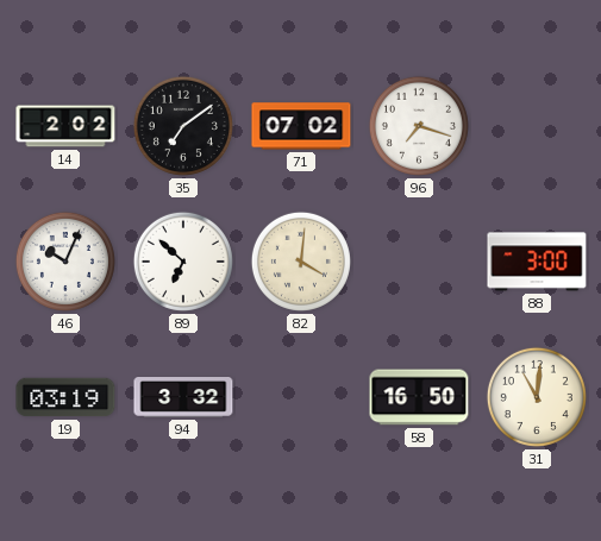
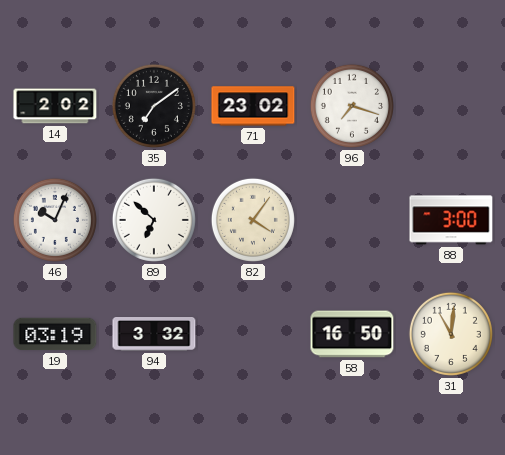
71: 07:02 -> 23:02 (253, 106)
82: 4:01 -> 4:06 (253, 220)
